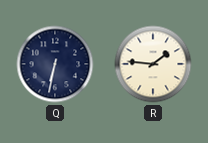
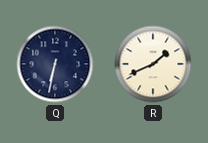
R: 1:46 -> 1:41 (153, 64)
